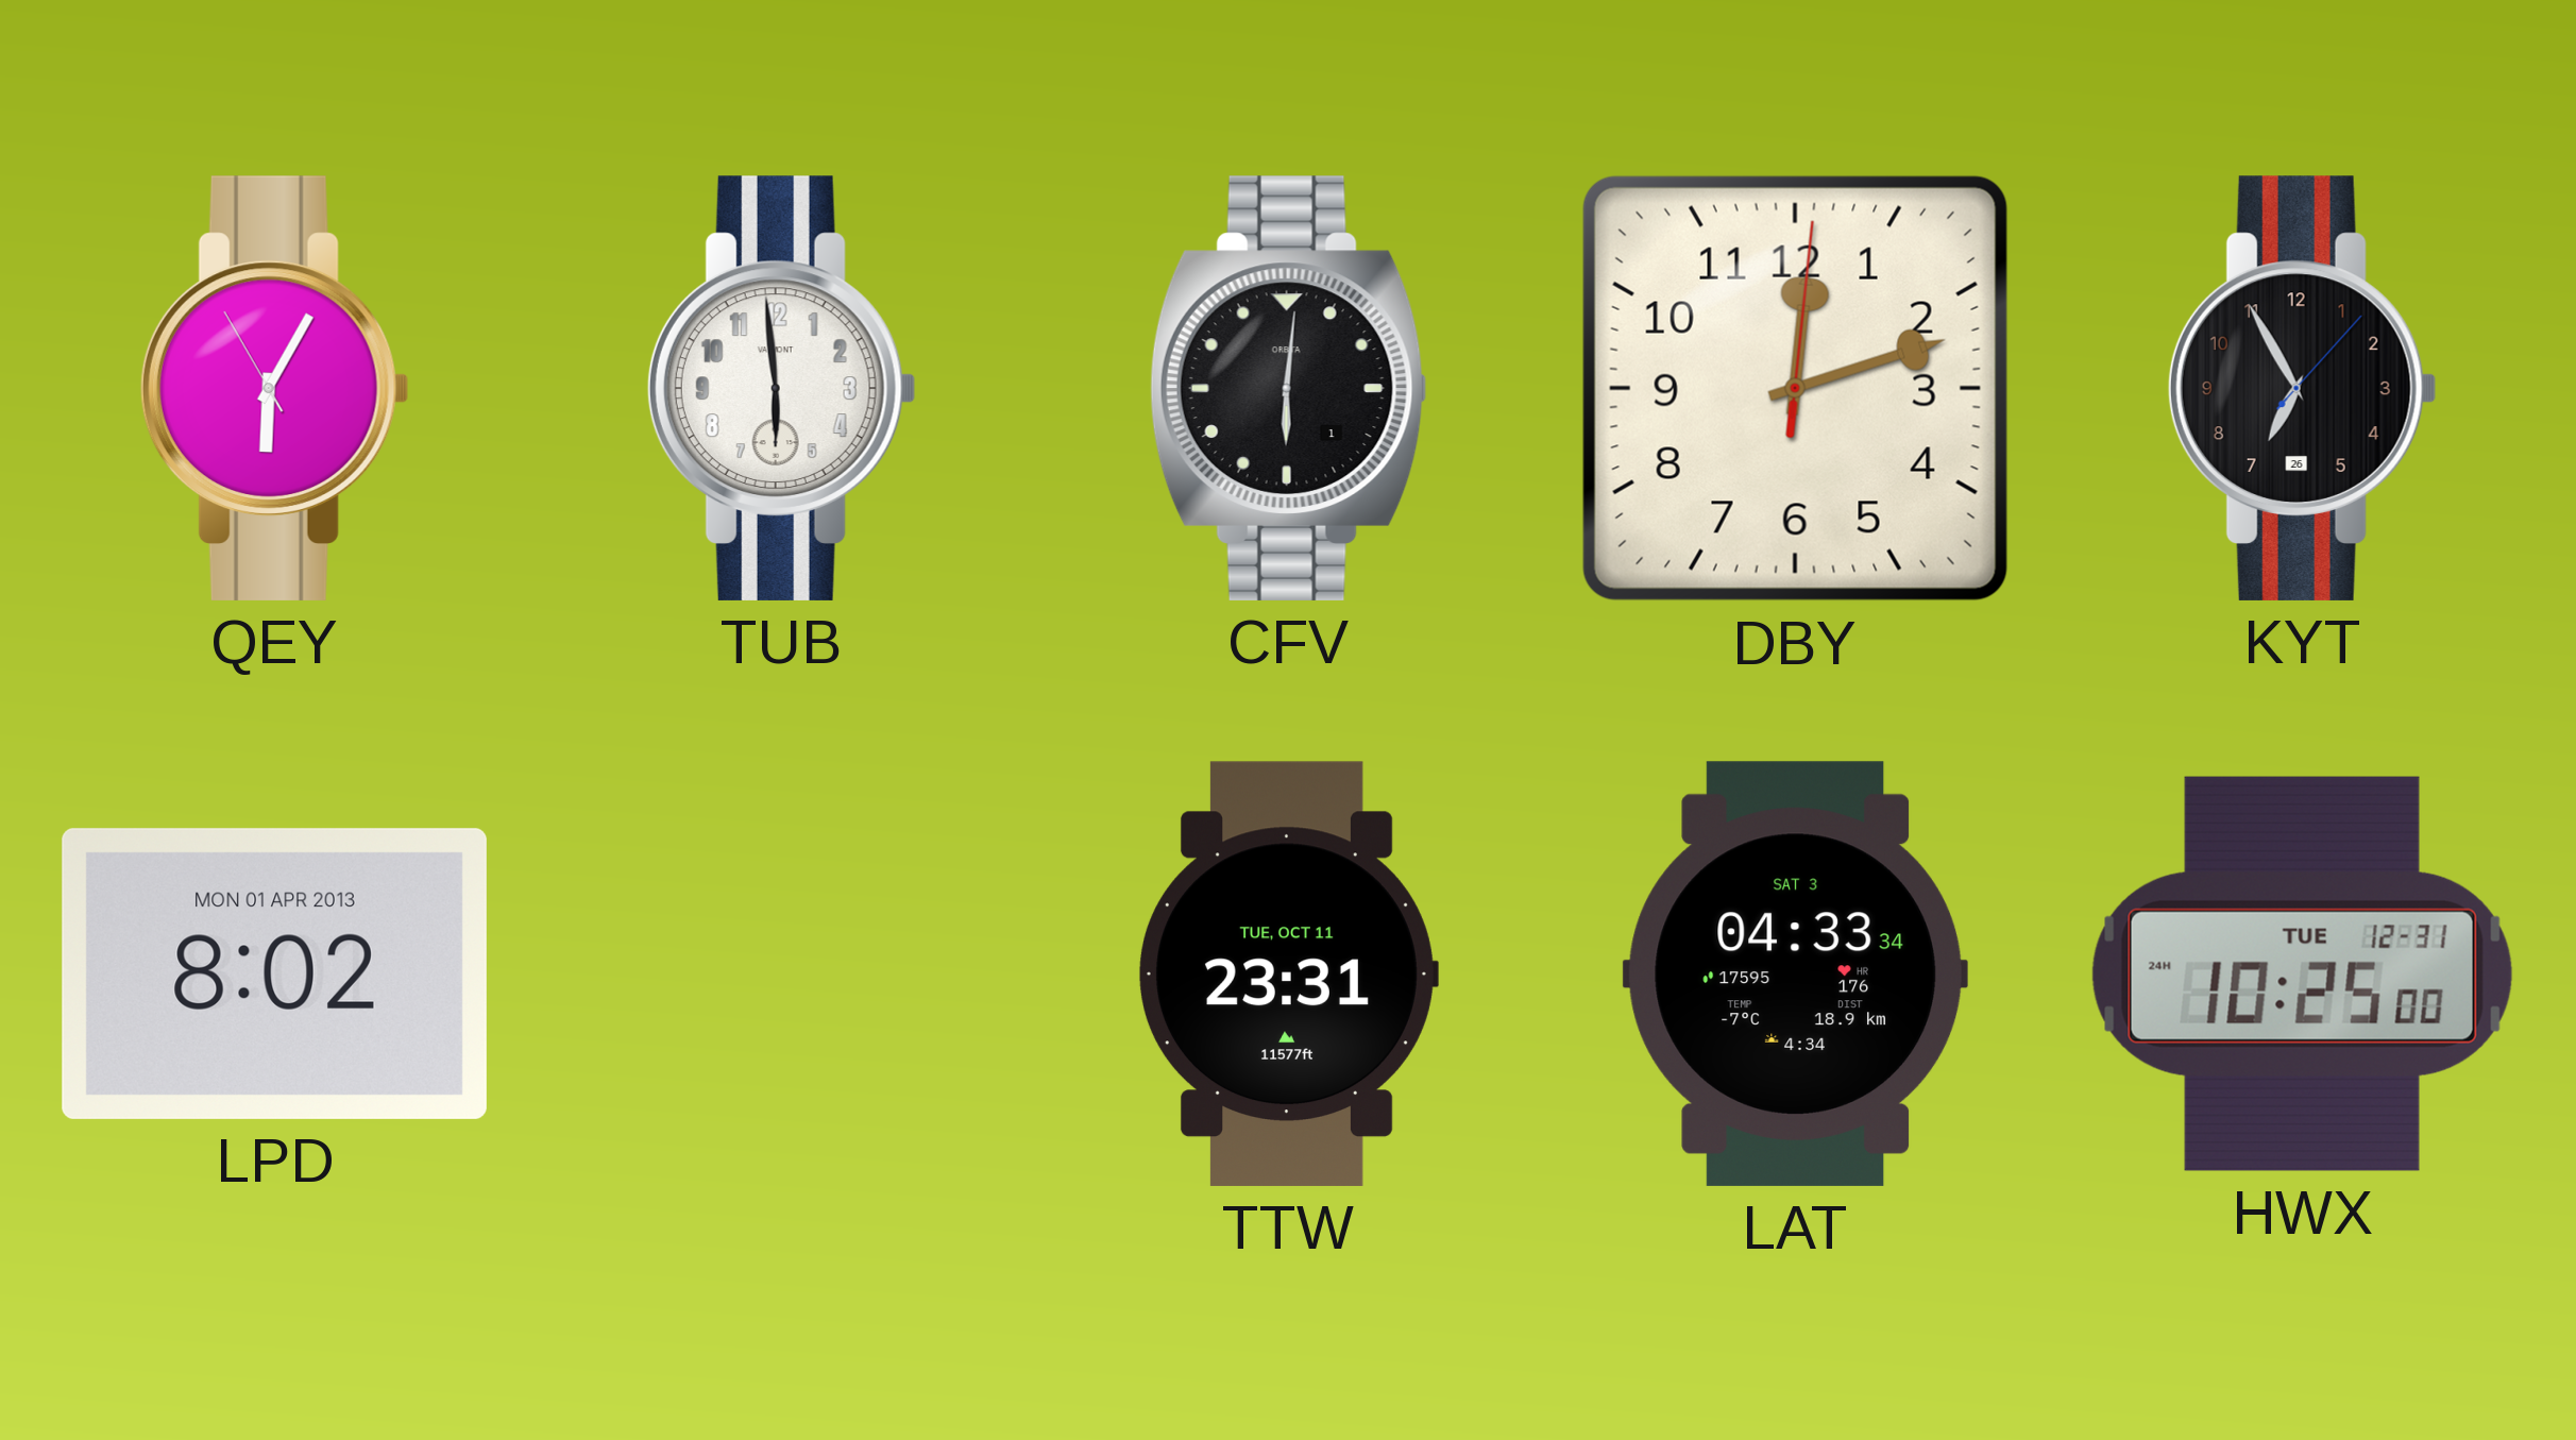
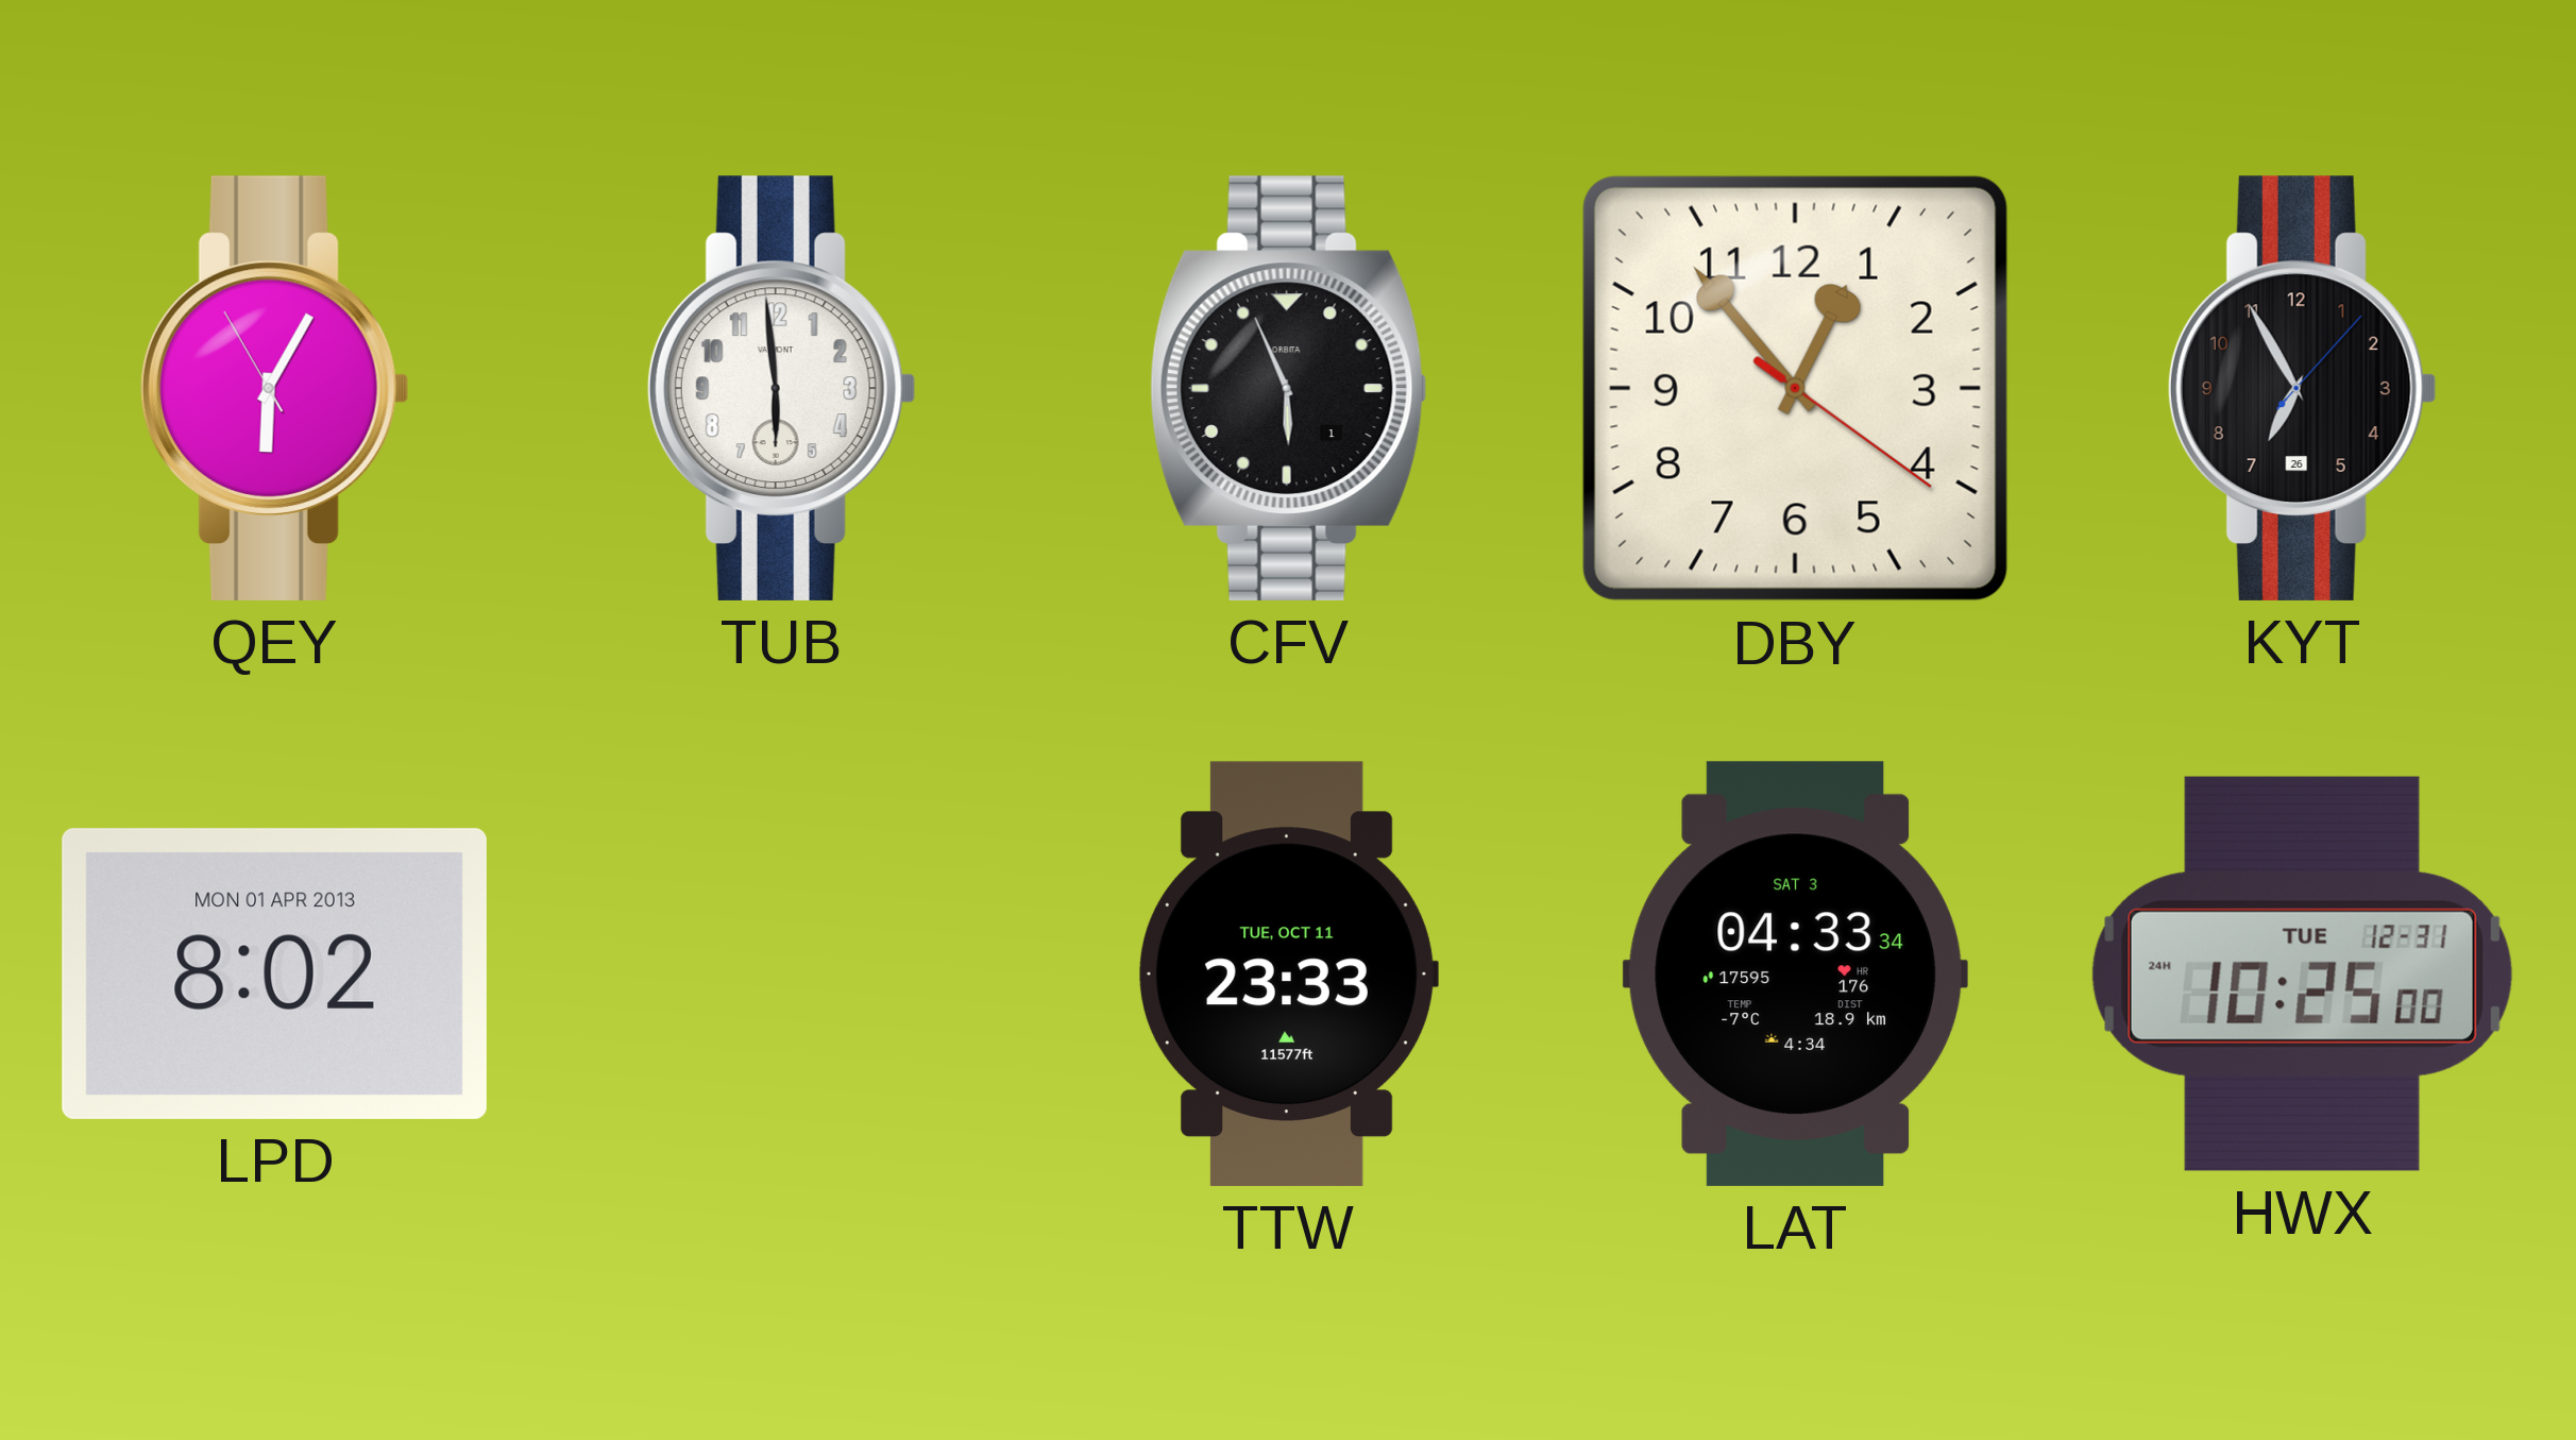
CFV: 6:01 -> 5:56 (1288, 388)
DBY: 12:12 -> 12:53 (1795, 388)
TTW: 23:31 -> 23:33 (1288, 973)
